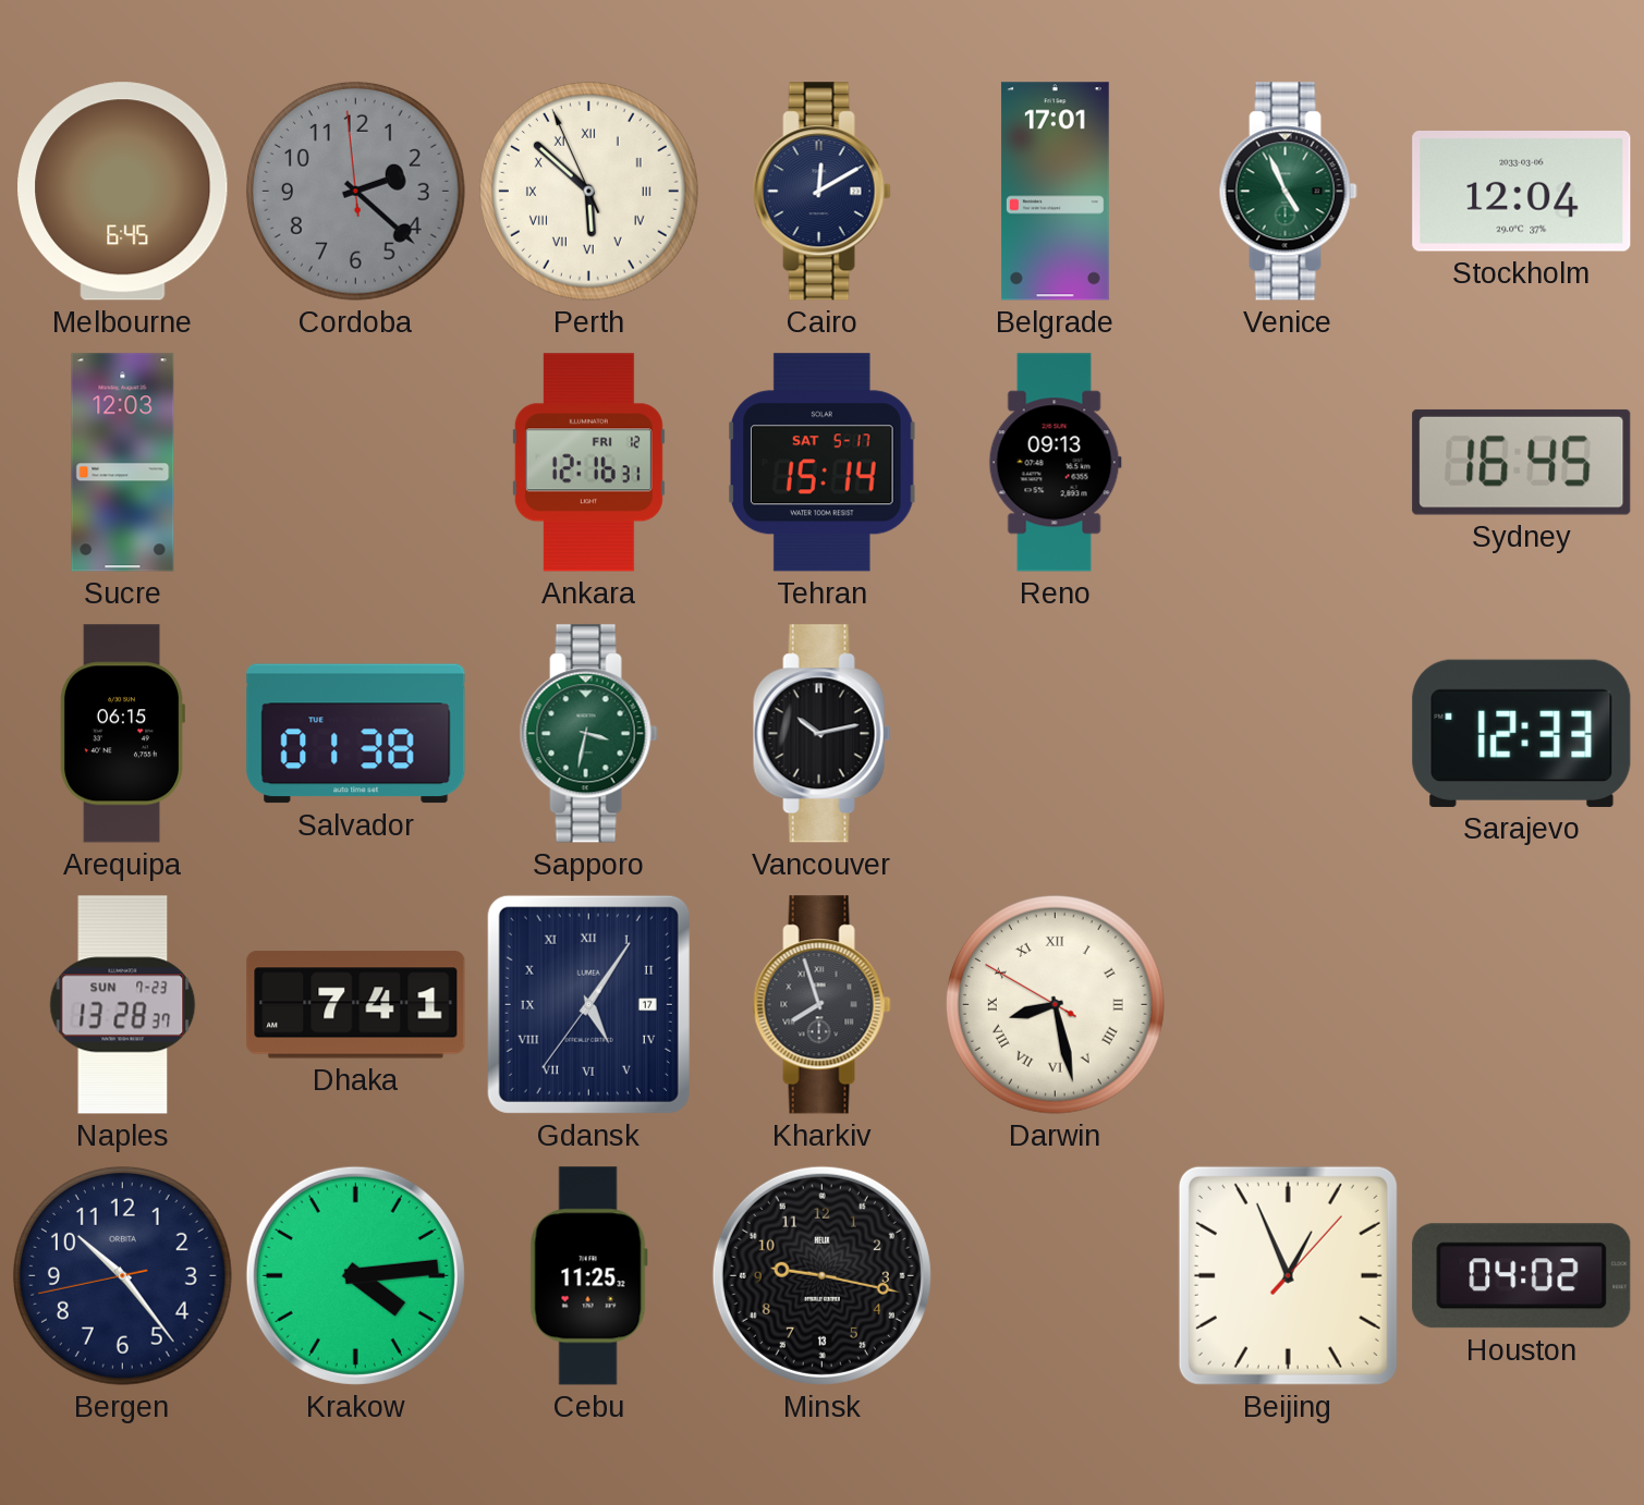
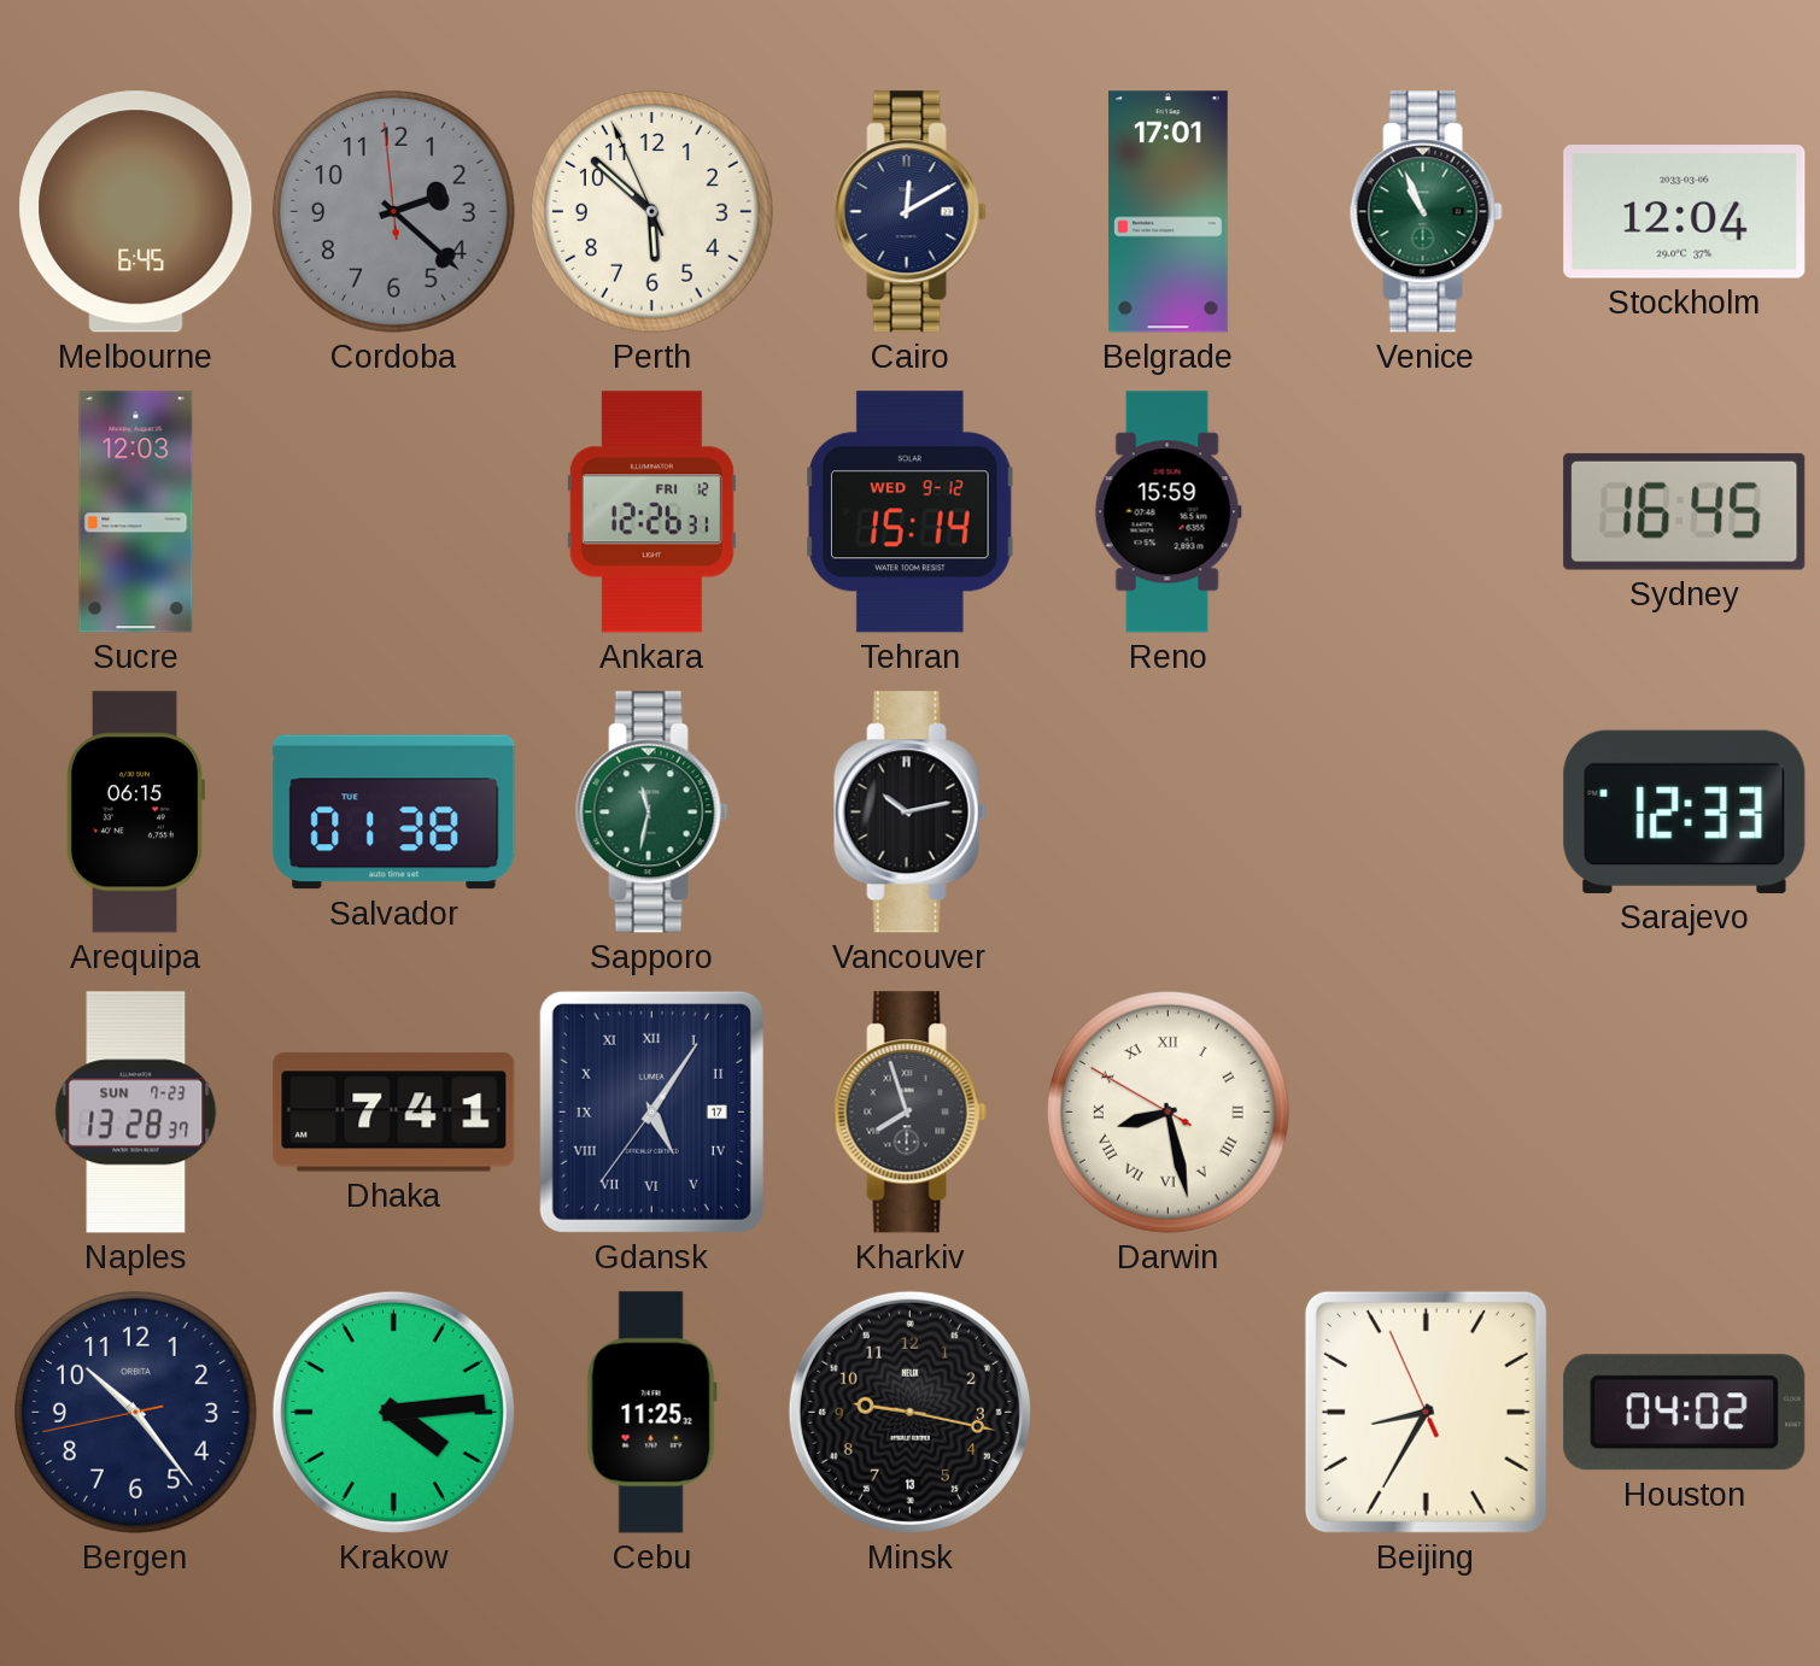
Perth numerals: Roman -> Arabic (651, 211)
Venice: 4:56 -> 10:56 (1426, 212)
Ankara: 12:16 -> 12:26 (651, 512)
Tehran date: SAT 5-17 -> WED 9-12 (911, 512)
Reno: 09:13 -> 15:59 (1168, 512)
Sapporo: 3:32 -> 11:32 (651, 813)
Beijing: 12:56 -> 8:34 (1426, 1412)
